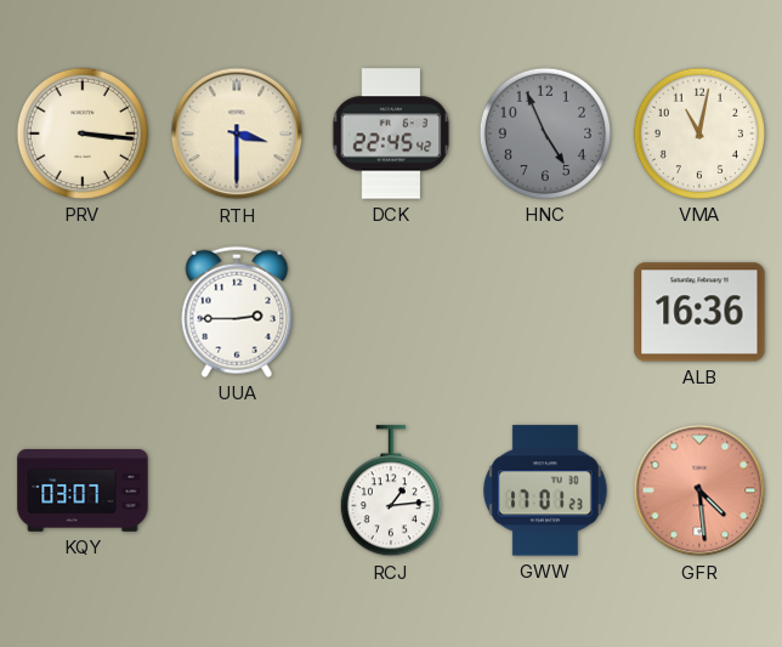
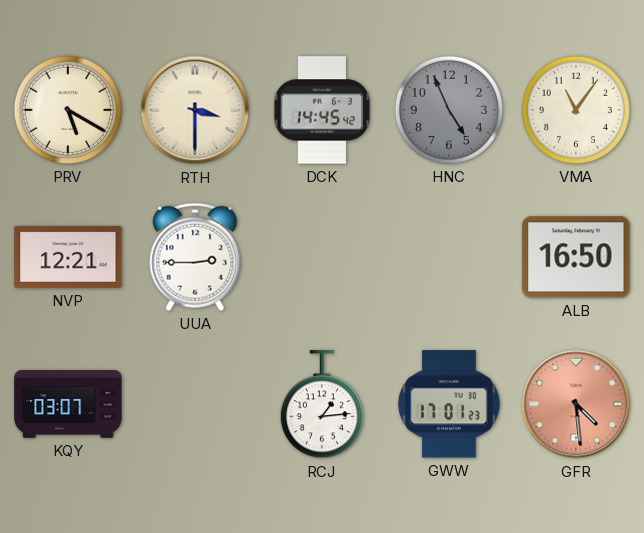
PRV: 3:16 -> 5:20 (68, 110)
DCK: 22:45 -> 14:45 (322, 110)
VMA: 11:02 -> 11:06 (576, 110)
NVP: none -> 12:21 (68, 257)
ALB: 16:36 -> 16:50 (576, 257)
